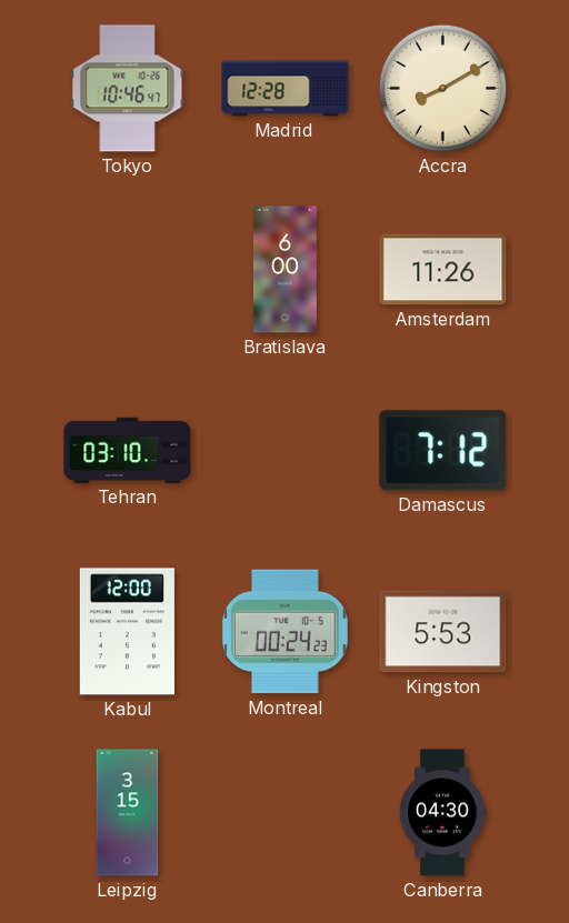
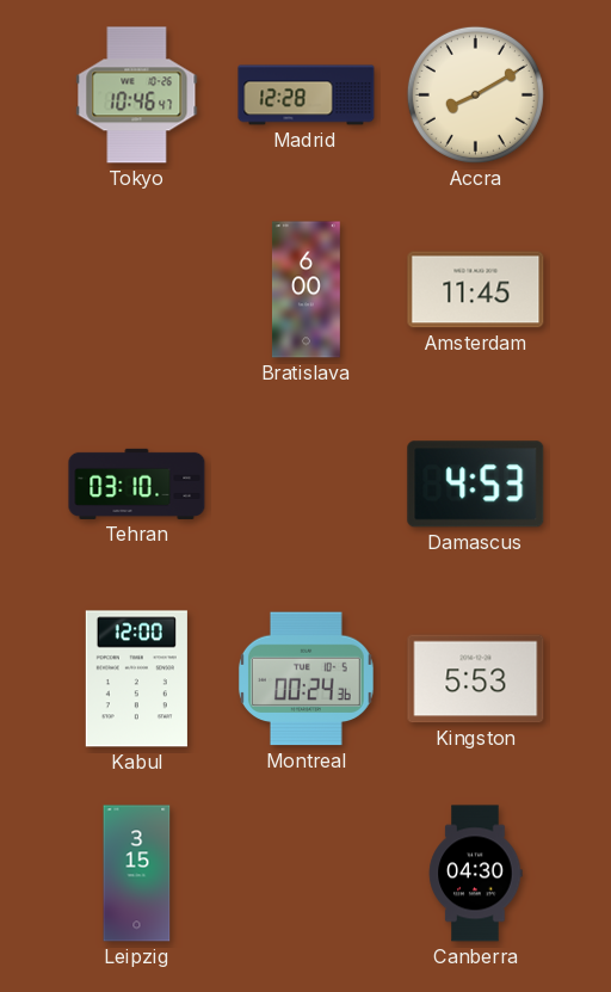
Amsterdam: 11:26 -> 11:45 (476, 290)
Damascus: 7:12 -> 4:53 (476, 485)
Montreal: 00:24:23 -> 00:24:36 (305, 679)
